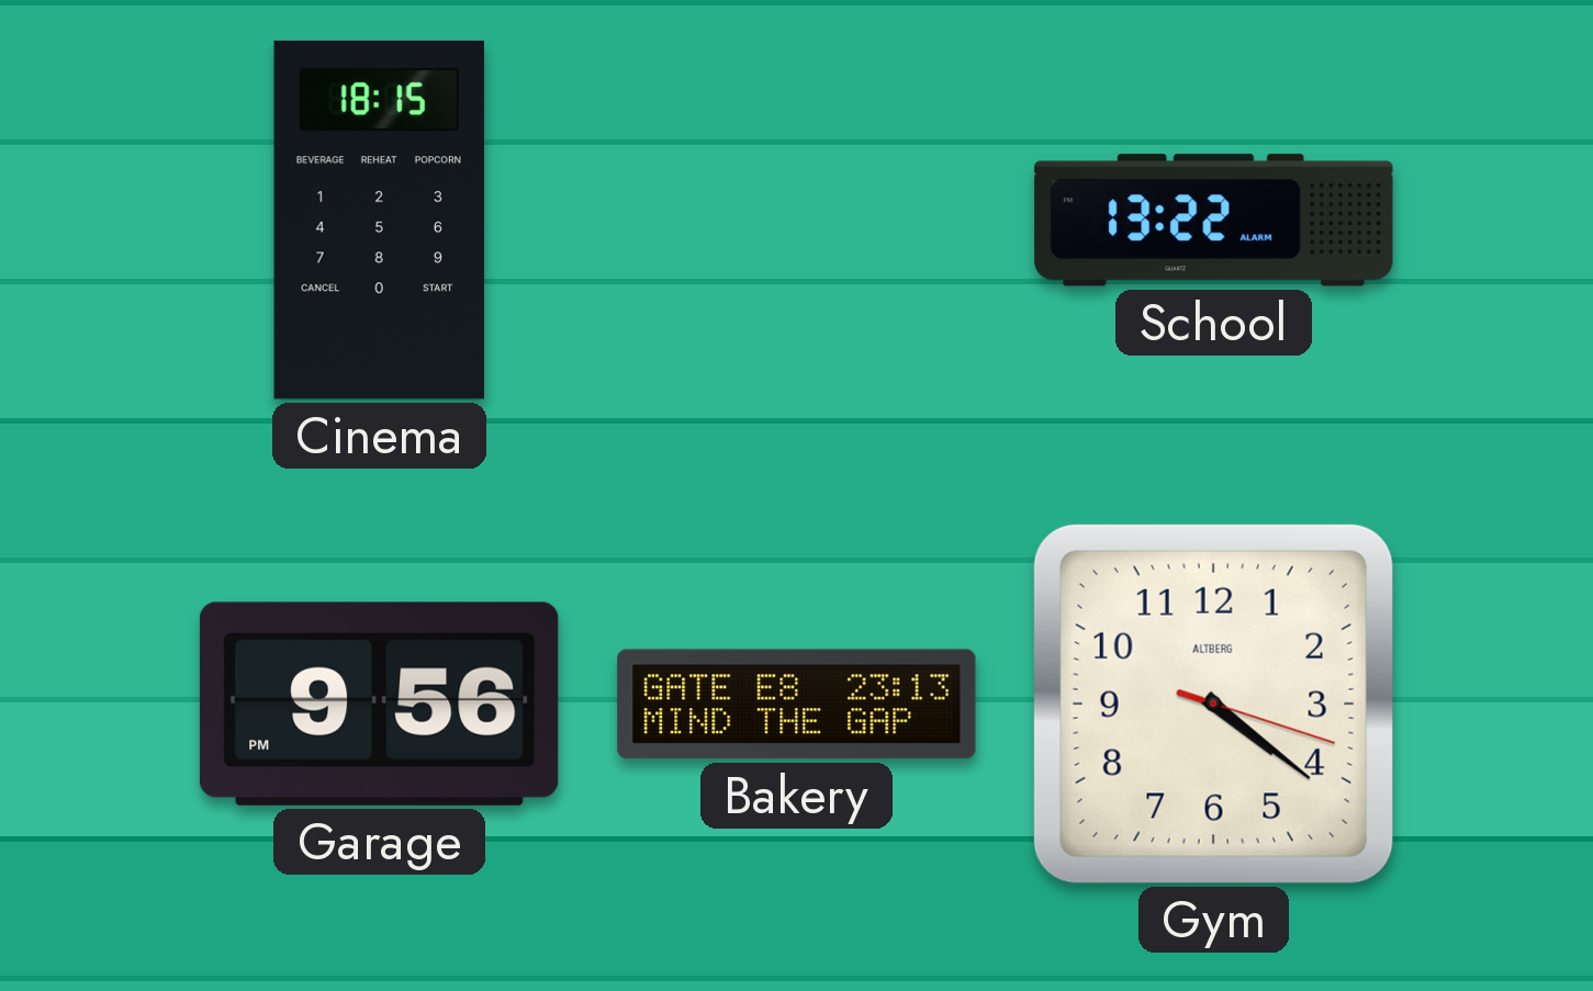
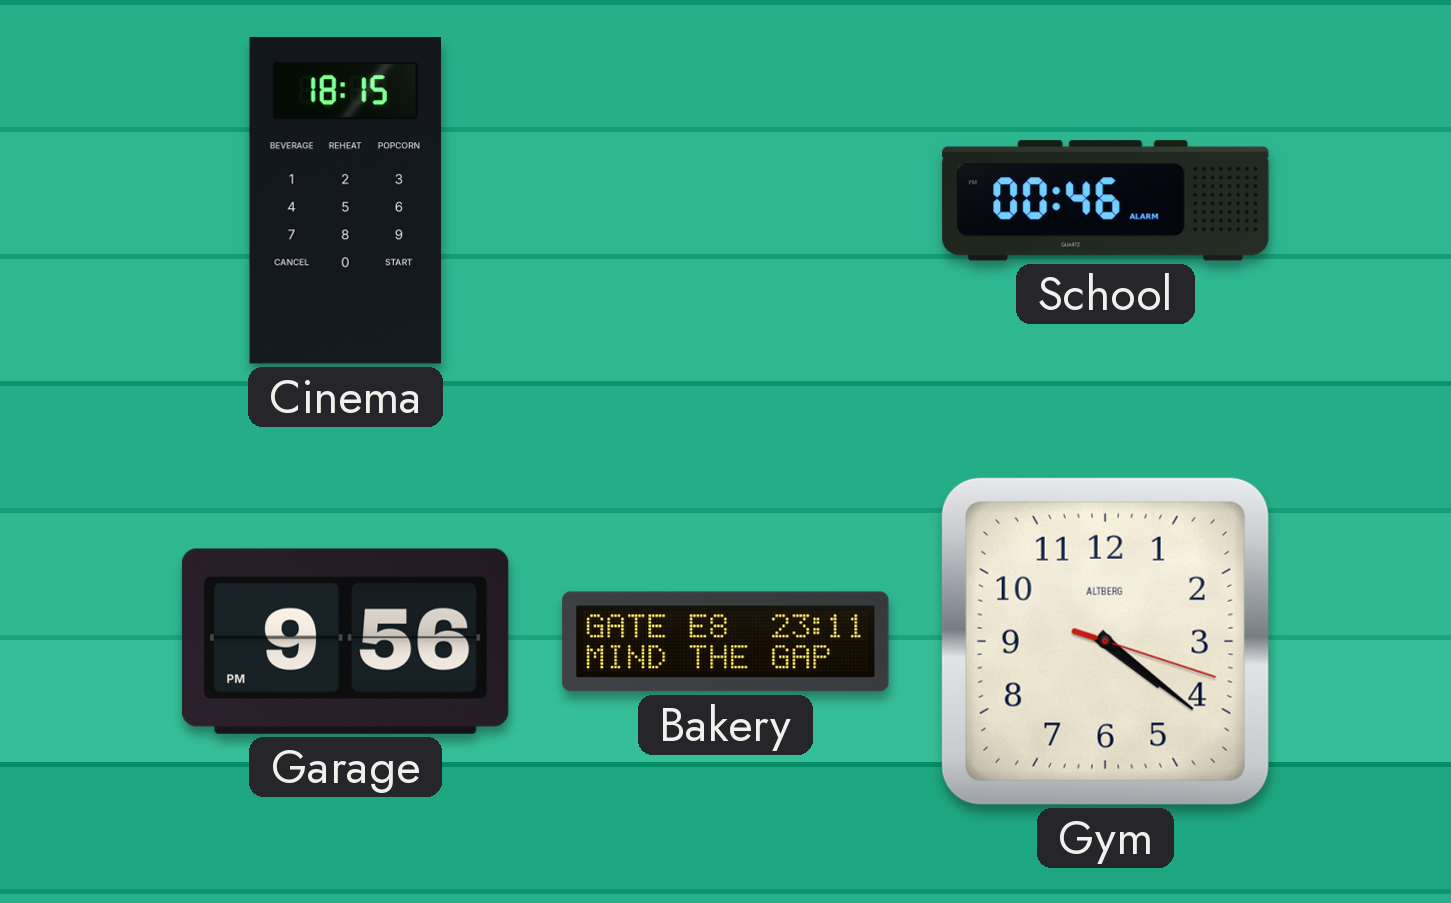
School: 13:22 -> 00:46 (1106, 201)
Bakery: 23:13 -> 23:11 (726, 642)
